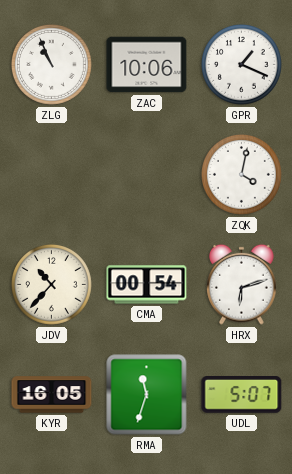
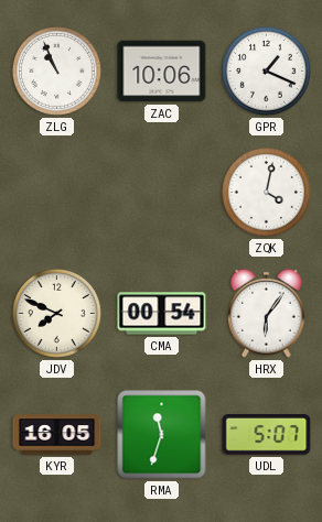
JDV: 10:37 -> 7:49 (57, 314)
HRX: 6:12 -> 6:06 (267, 313)
